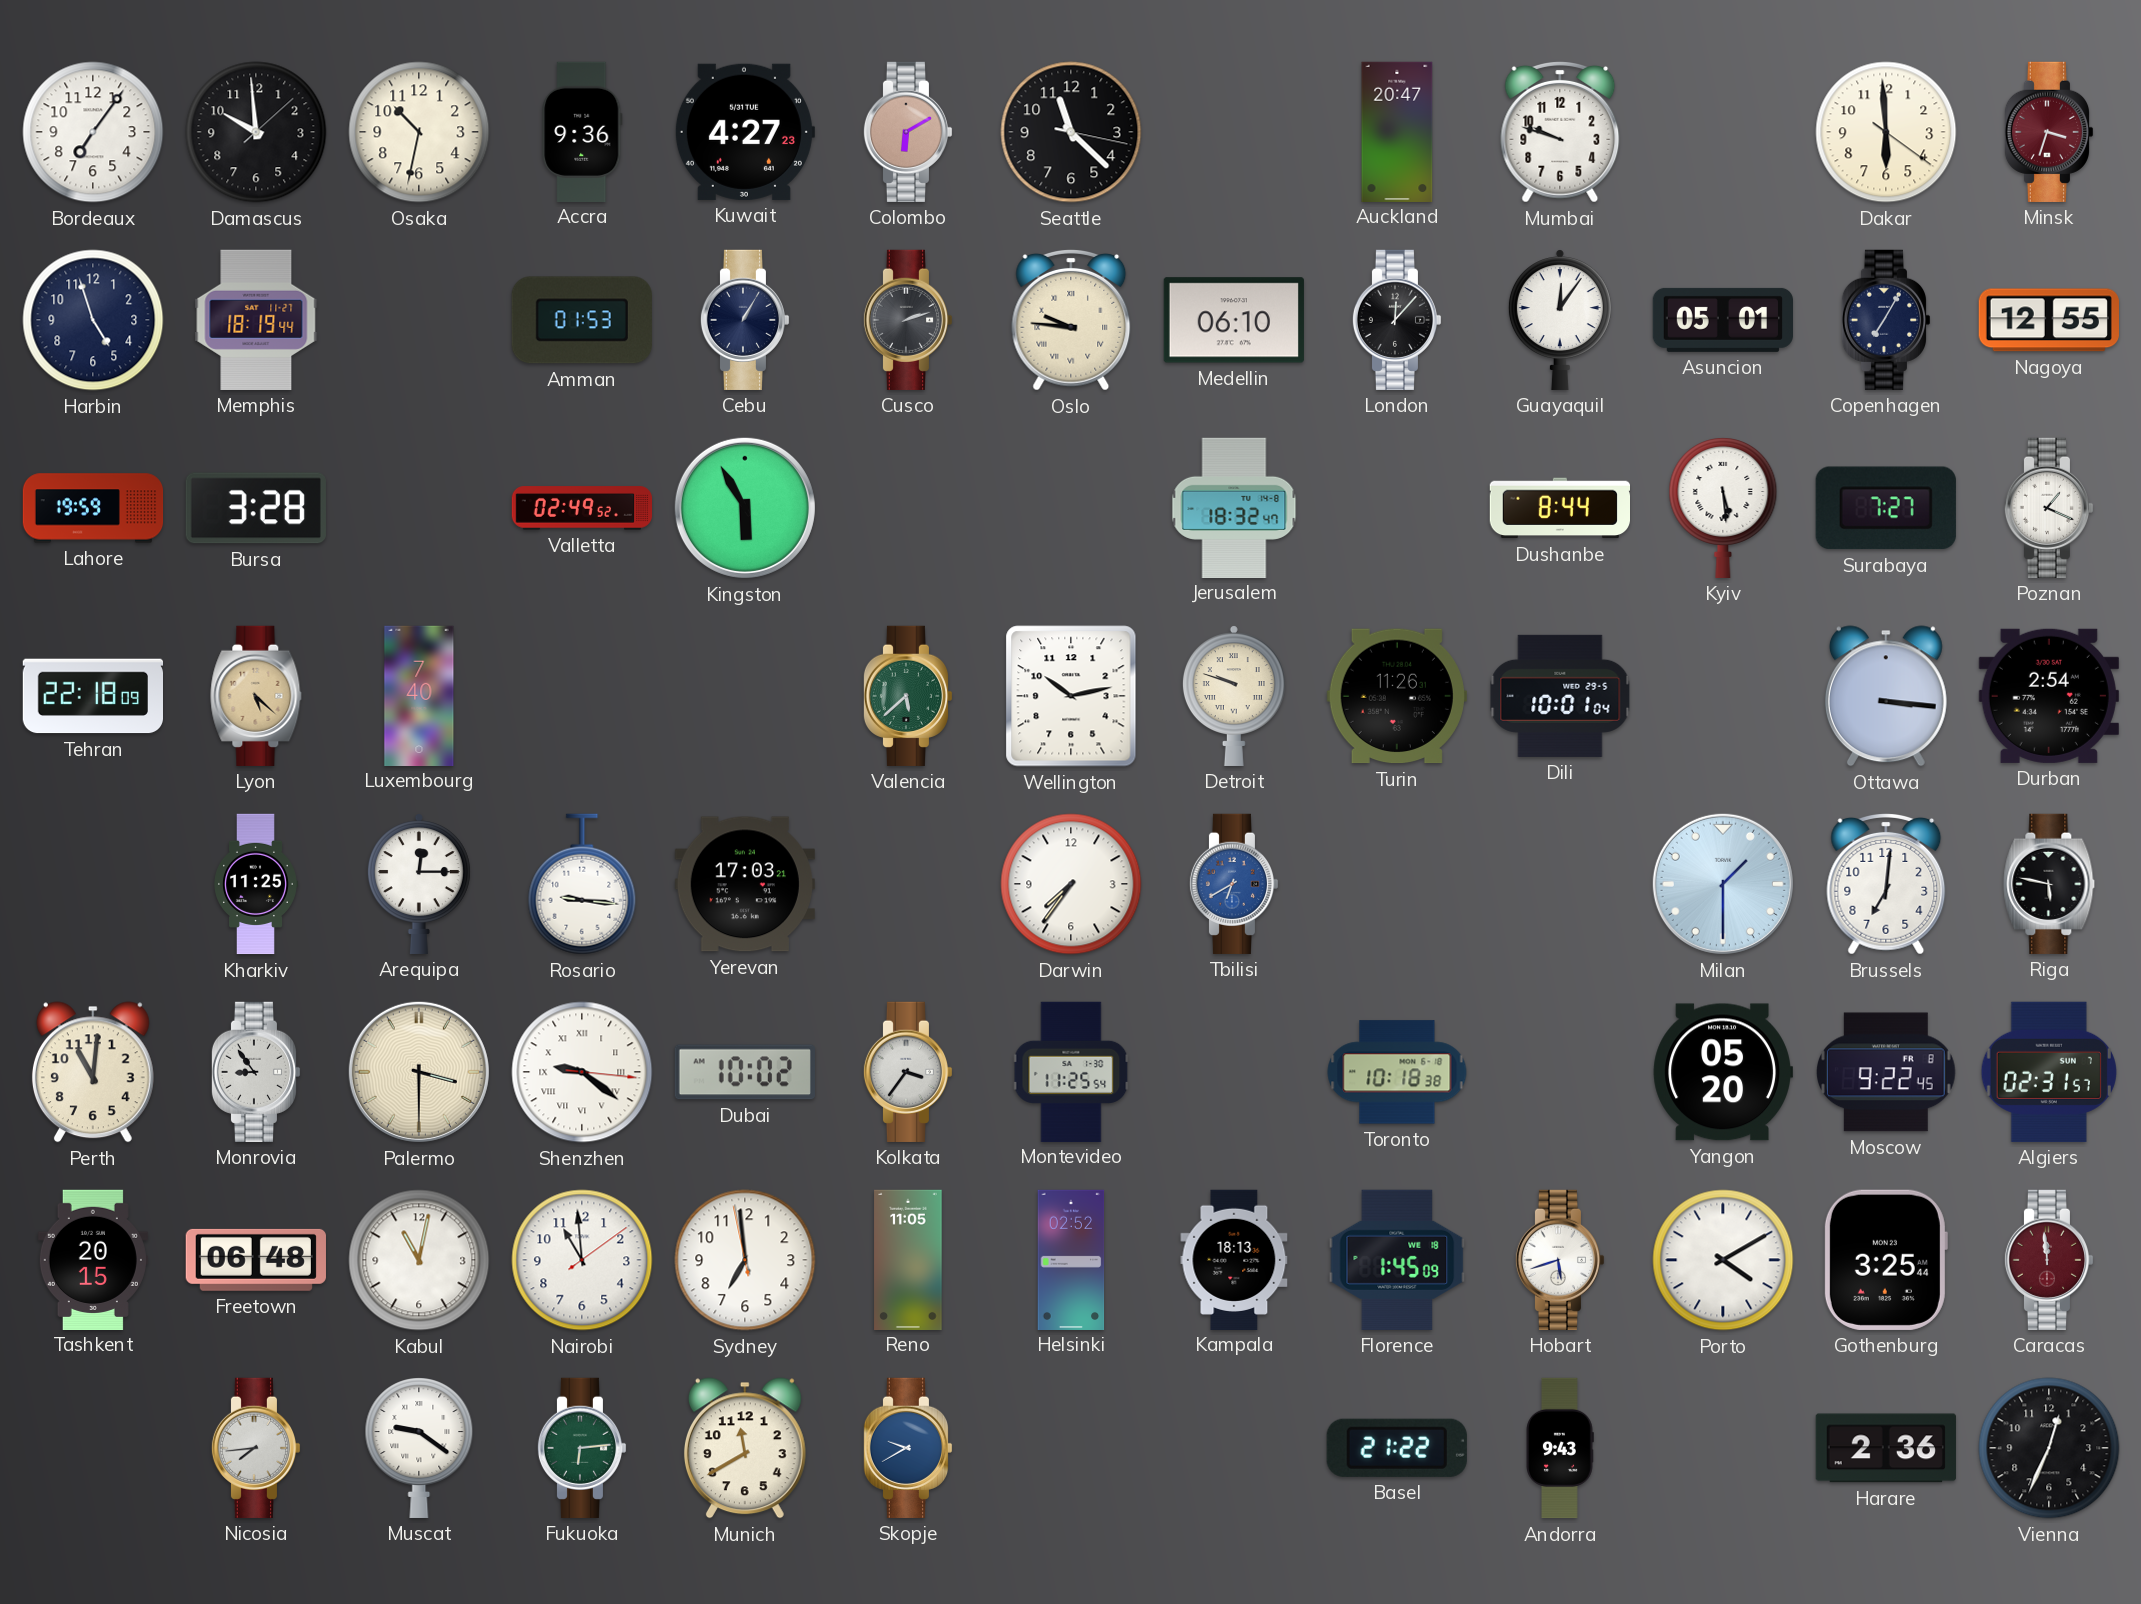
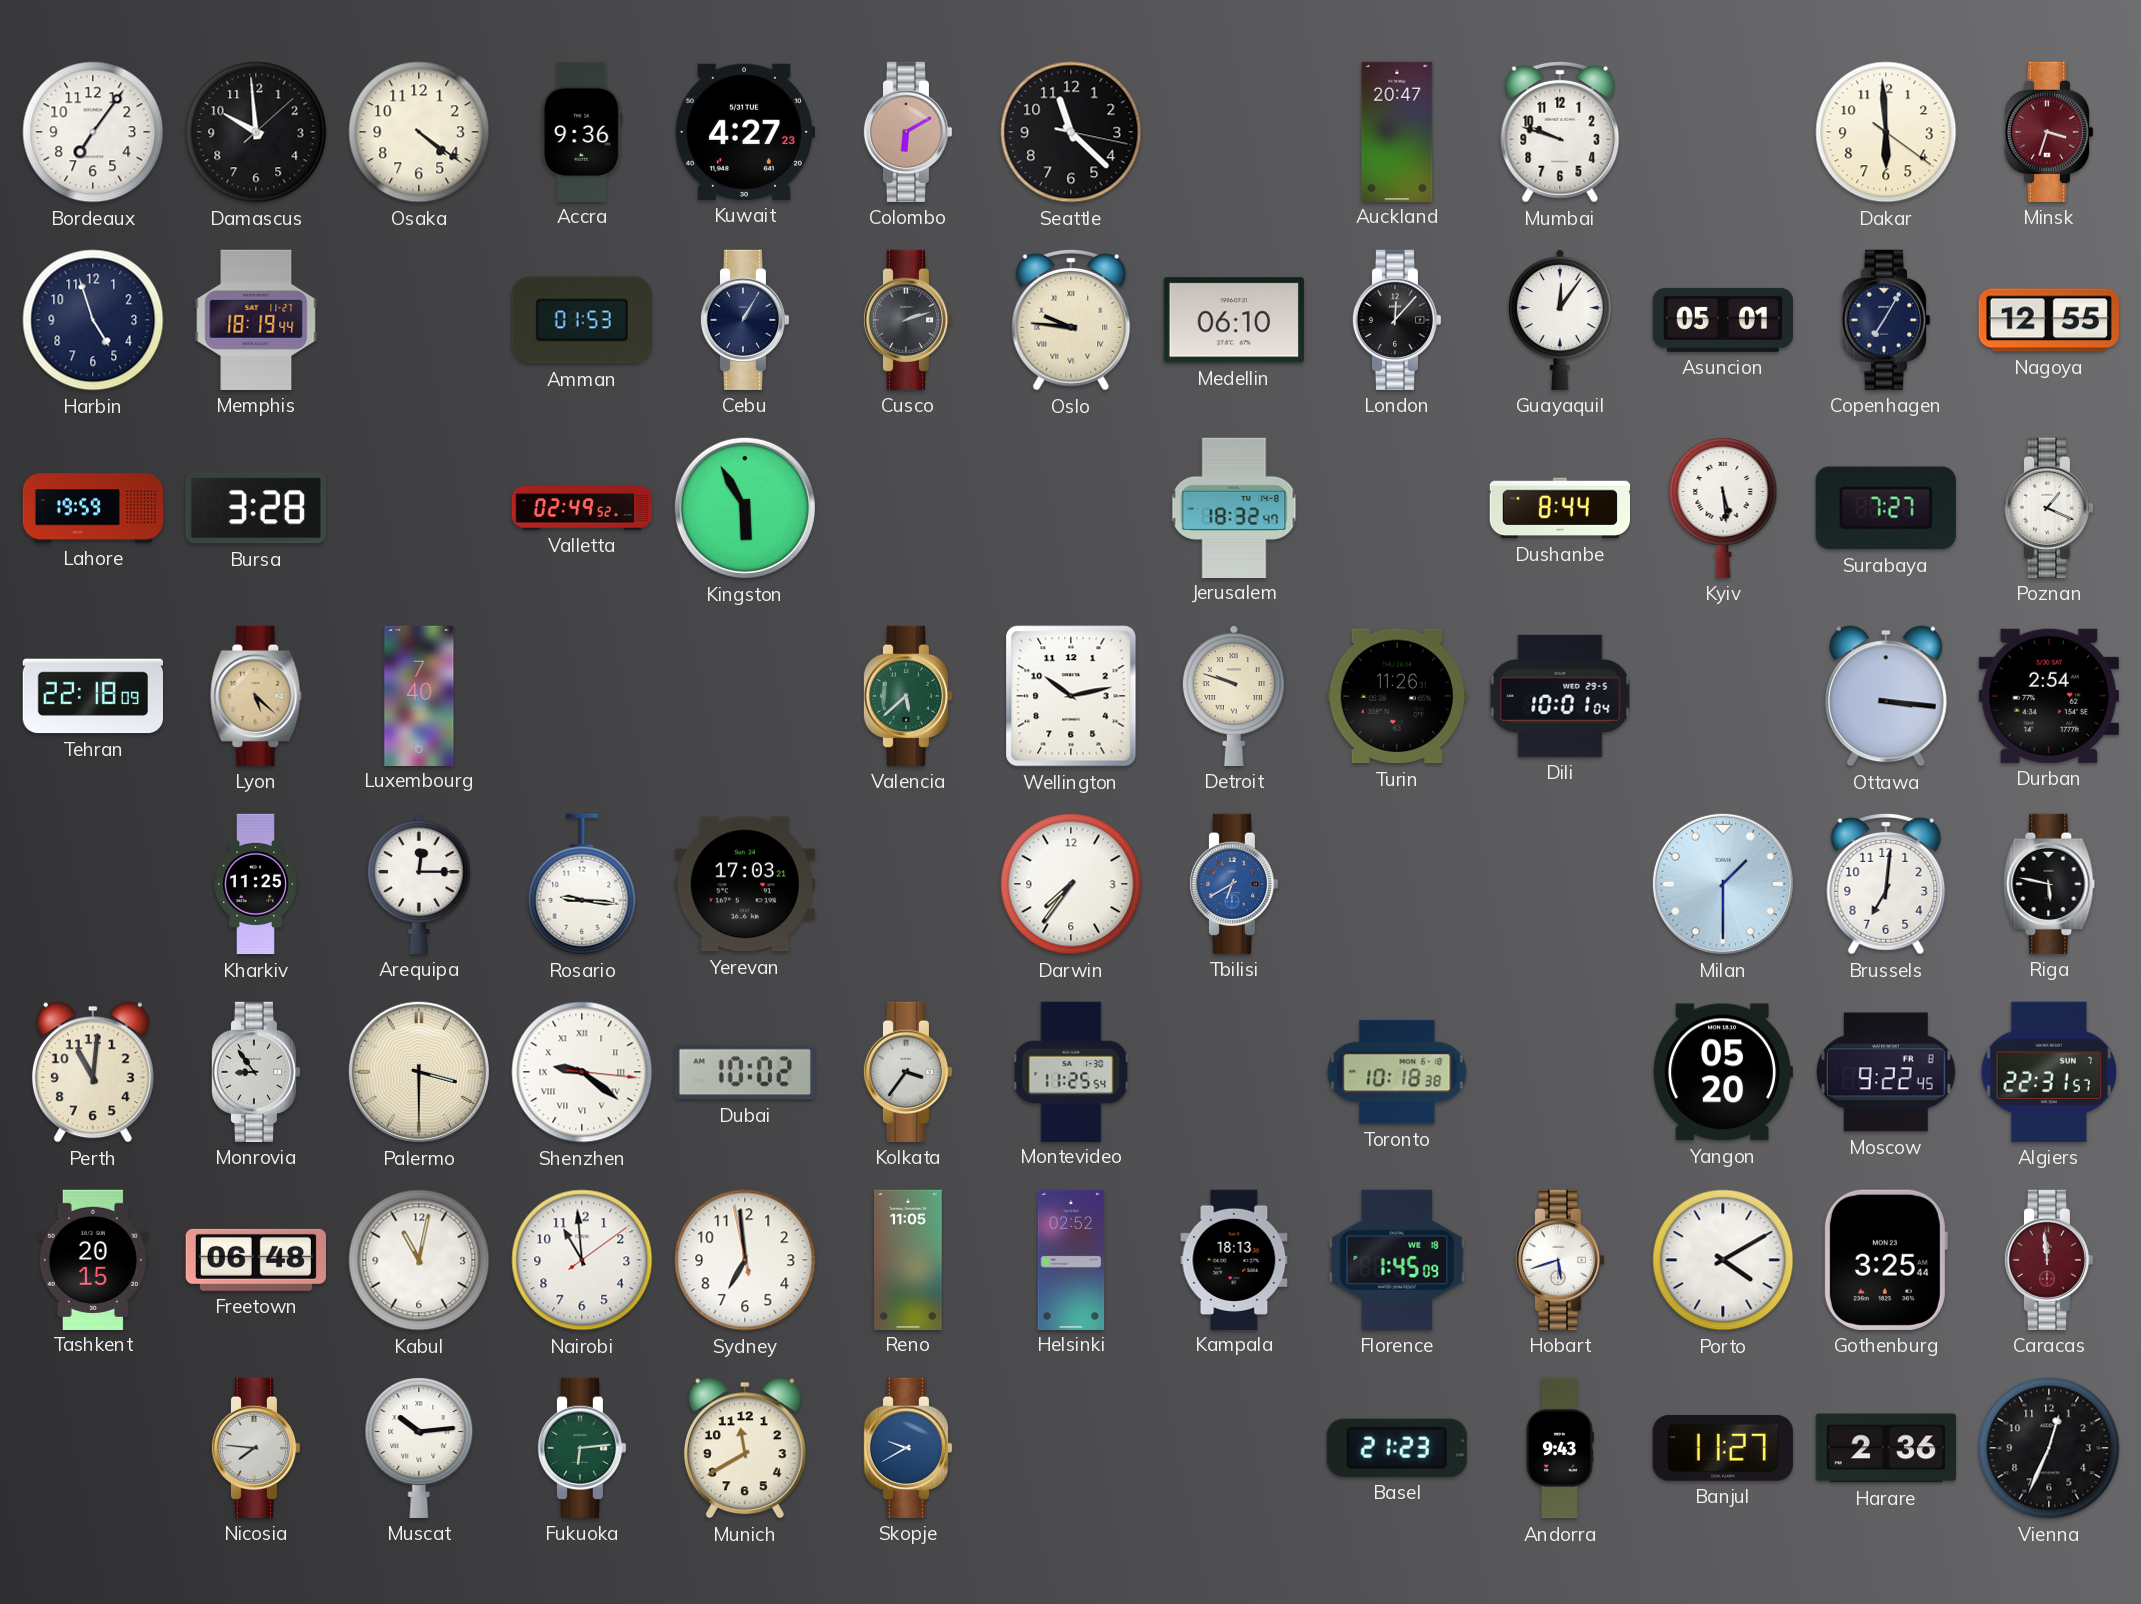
Osaka: 10:32 -> 4:21 (419, 132)
Algiers: 02:31 -> 22:31 (2049, 1072)
Nicosia: 7:44 -> 7:46 (256, 1448)
Muscat: 9:21 -> 10:14 (419, 1448)
Basel: 21:22 -> 21:23 (1397, 1448)
Banjul: none -> 11:27 (1723, 1448)
